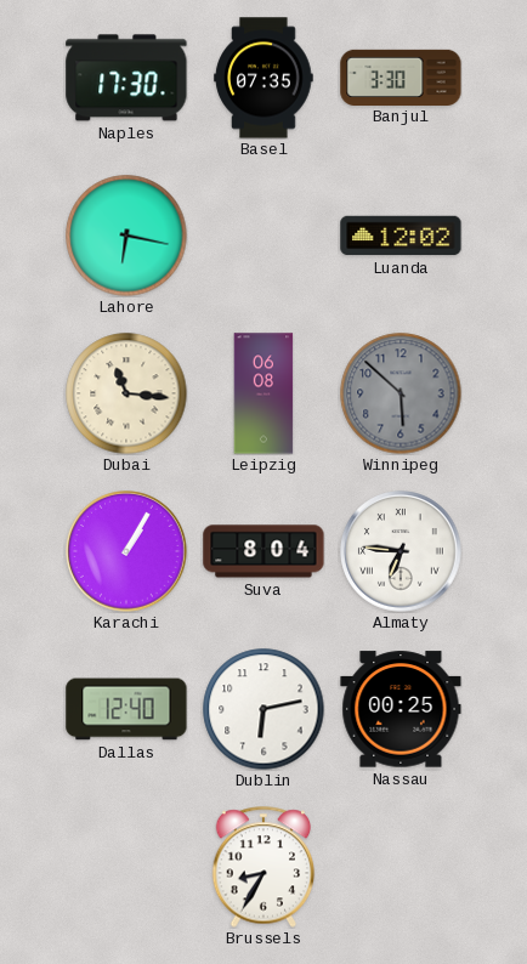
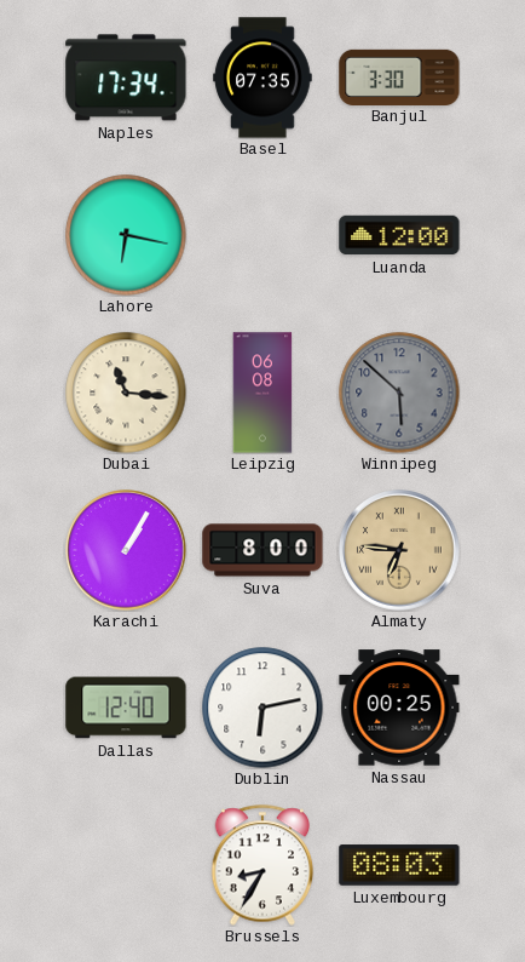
Naples: 17:30 -> 17:34 (126, 78)
Luanda: 12:02 -> 12:00 (399, 235)
Suva: 8:04 -> 8:00 (262, 550)
Almaty dial: white -> champagne (399, 550)
Luxembourg: none -> 08:03 (399, 865)
